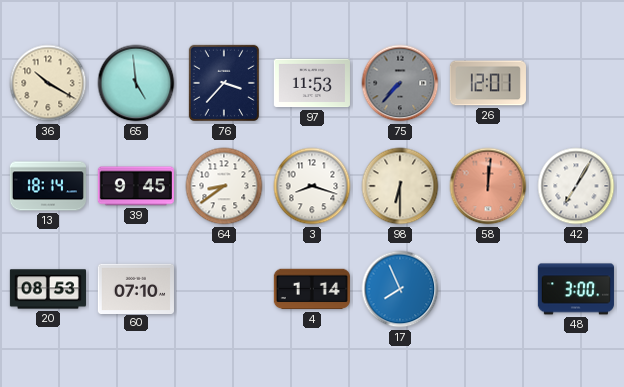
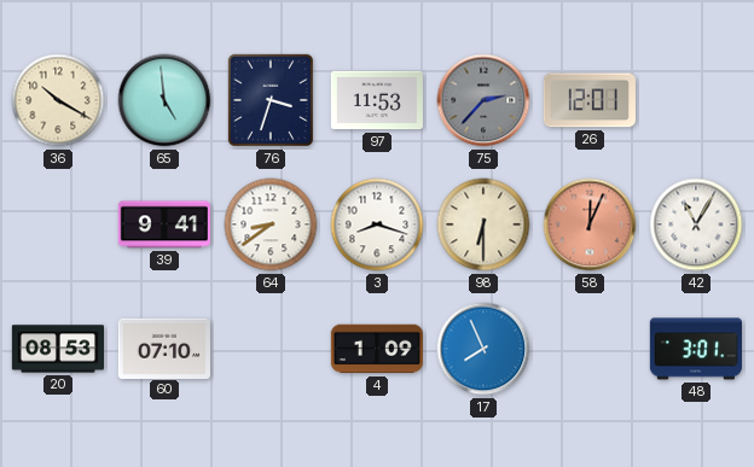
76: 3:37 -> 3:33 (271, 100)
75: 7:37 -> 2:37 (483, 100)
13: 18:14 -> none (47, 186)
39: 9:45 -> 9:41 (164, 224)
58: 12:01 -> 12:04 (590, 224)
42: 7:05 -> 11:05 (696, 224)
4: 1:14 -> 1:09 (377, 349)
48: 3:00 -> 3:01 (696, 349)
